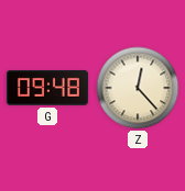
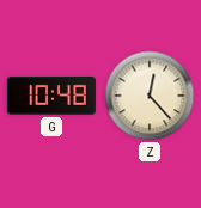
G: 09:48 -> 10:48 (51, 96)
